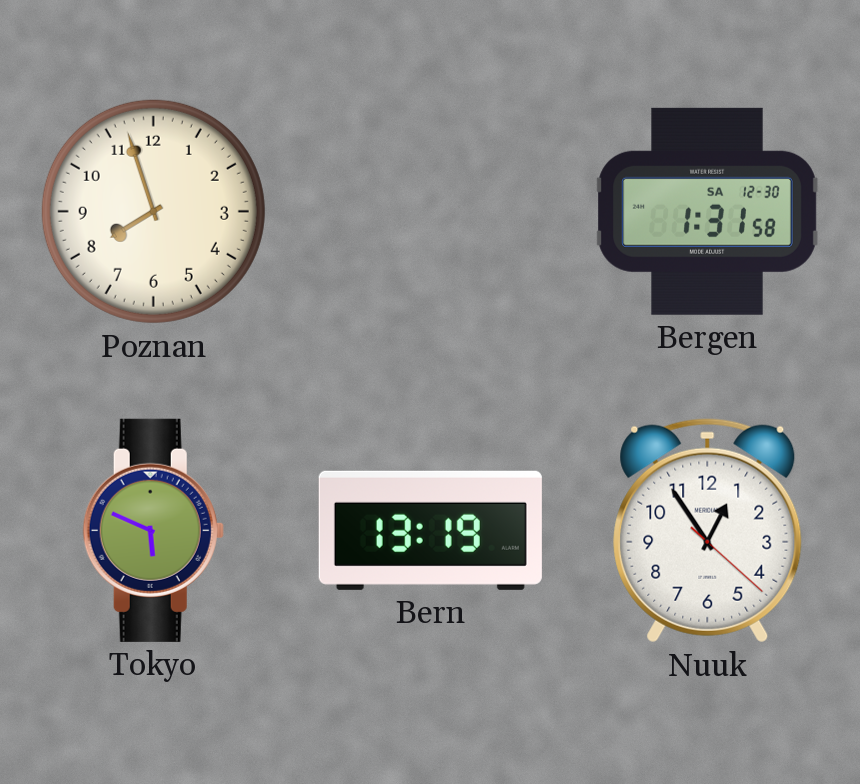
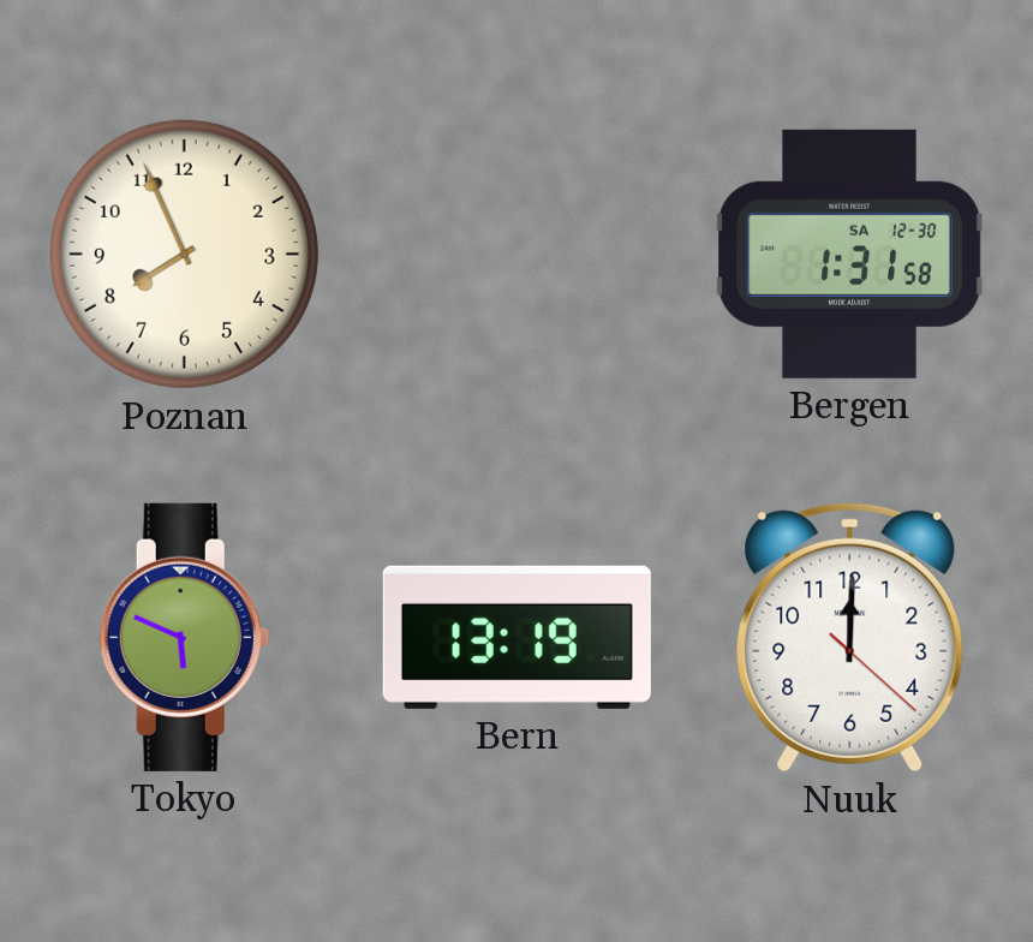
Poznan: 7:57 -> 7:56 (184, 254)
Nuuk: 12:54 -> 12:00 (850, 638)
